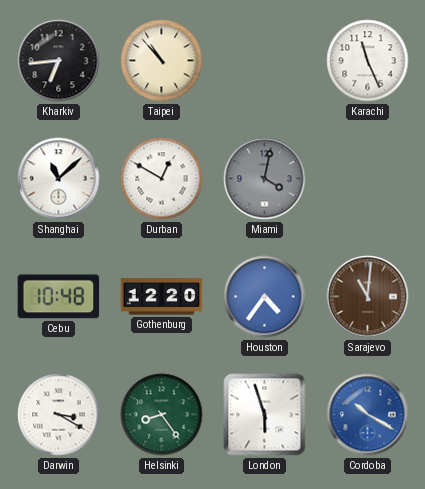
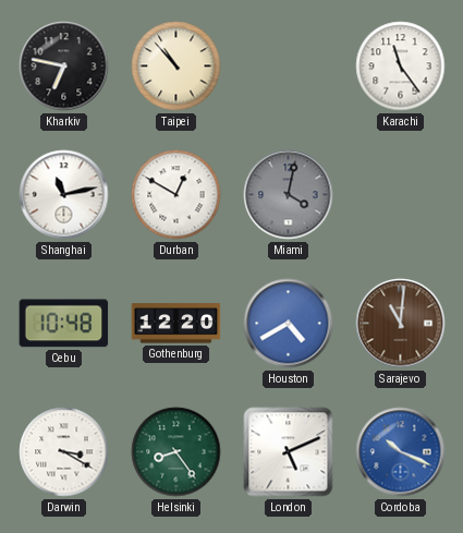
Kharkiv: 6:44 -> 6:47 (64, 66)
Karachi: 11:26 -> 11:24 (401, 66)
Shanghai: 11:08 -> 11:13 (64, 195)
Houston: 4:36 -> 4:40 (289, 324)
London: 5:57 -> 5:11 (289, 452)
Cordoba: 10:20 -> 10:19 (401, 452)
